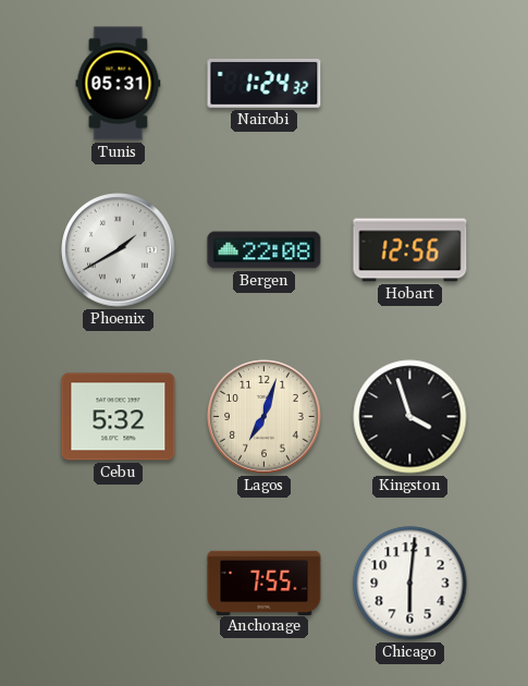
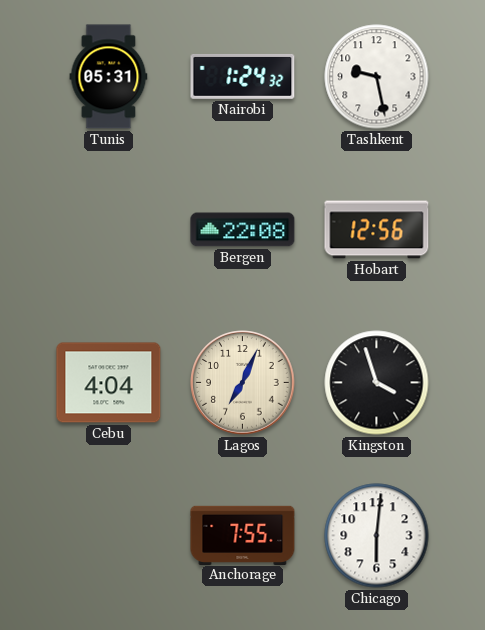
Tashkent: none -> 9:28 (377, 77)
Phoenix: 1:40 -> none (119, 250)
Cebu: 5:32 -> 4:04 (109, 383)
Lagos: 7:03 -> 7:04 (243, 383)
